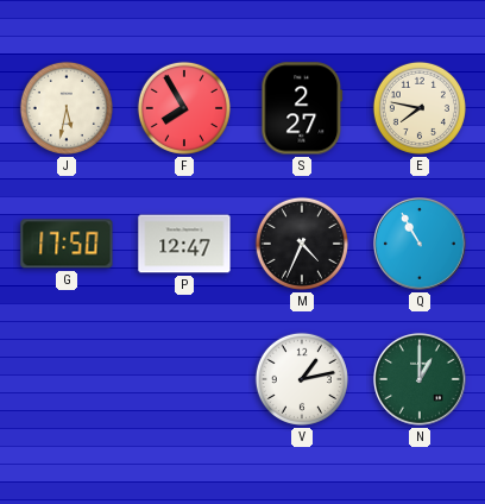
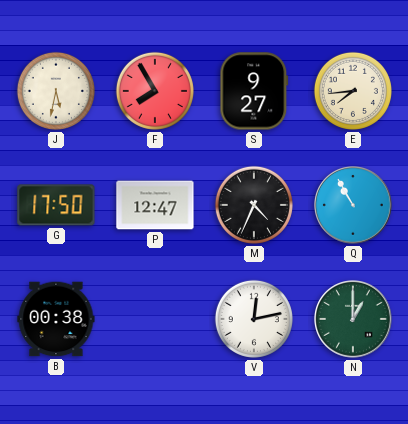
S: 2:27 -> 9:27 (254, 91)
E: 7:47 -> 7:44 (353, 91)
B: none -> 00:38 (56, 319)
V: 1:13 -> 12:13 (254, 319)
